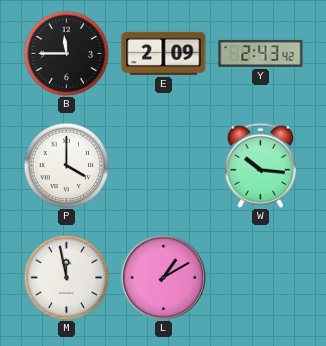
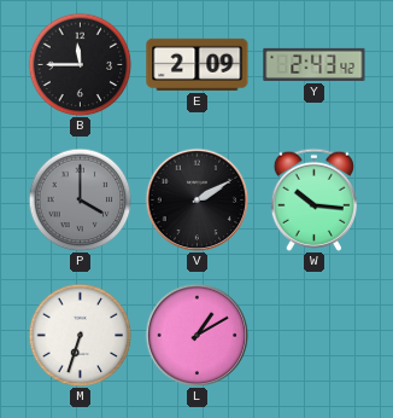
P dial: white -> grey (80, 199)
V: none -> 2:10 (196, 199)
M: 11:58 -> 6:33 (80, 335)
